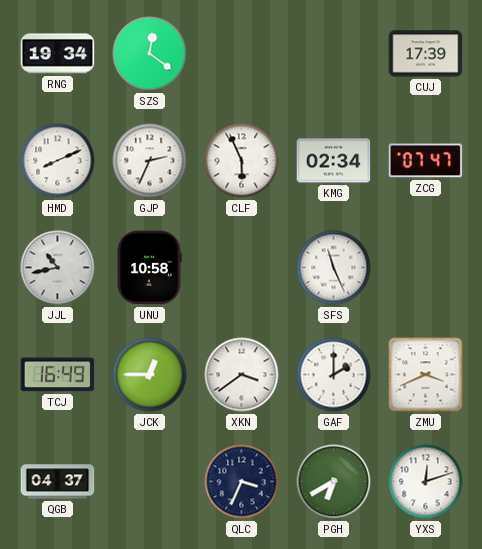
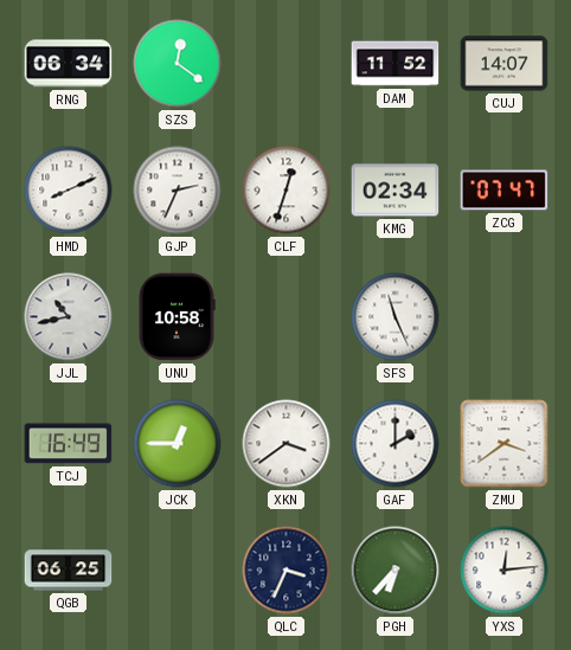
RNG: 19:34 -> 06:34 (69, 64)
DAM: none -> 11:52 (396, 64)
CUJ: 17:39 -> 14:07 (505, 64)
CLF: 5:56 -> 12:33 (287, 191)
ZMU: 3:41 -> 3:39 (505, 444)
QGB: 04:37 -> 06:25 (69, 571)
PGH: 6:40 -> 6:37 (396, 571)
YXS: 12:12 -> 12:14 (505, 571)
